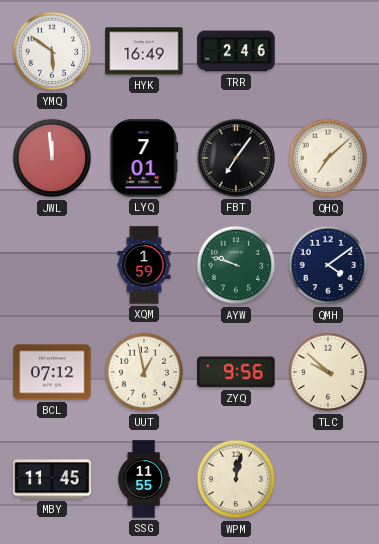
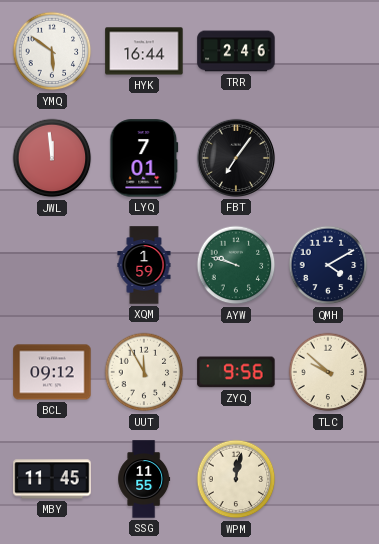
HYK: 16:49 -> 16:44 (144, 51)
QHQ: 7:08 -> none (328, 158)
QMH: 4:09 -> 4:10 (328, 265)
BCL: 07:12 -> 09:12 (52, 372)
UUT: 12:58 -> 11:55 (144, 372)
